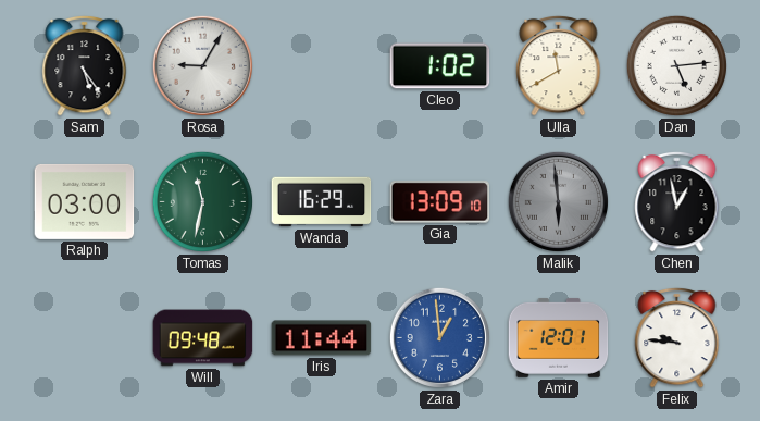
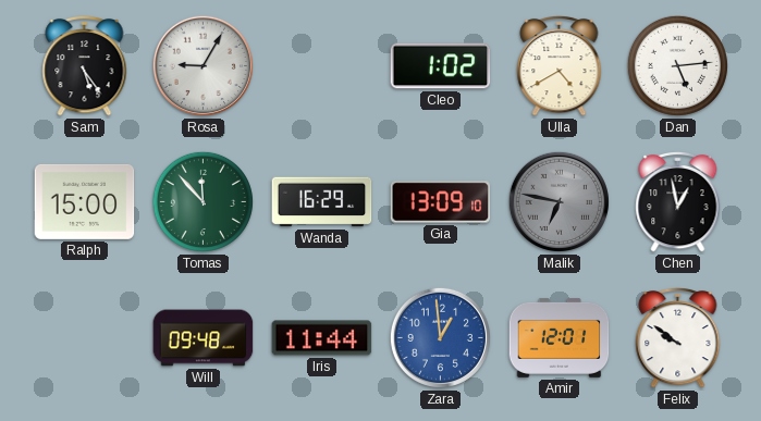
Ulla: 11:40 -> 4:40 (560, 65)
Ralph: 03:00 -> 15:00 (85, 201)
Tomas: 11:32 -> 11:53 (202, 201)
Malik: 5:59 -> 6:47 (559, 201)
Felix: 9:46 -> 9:51 (678, 337)
